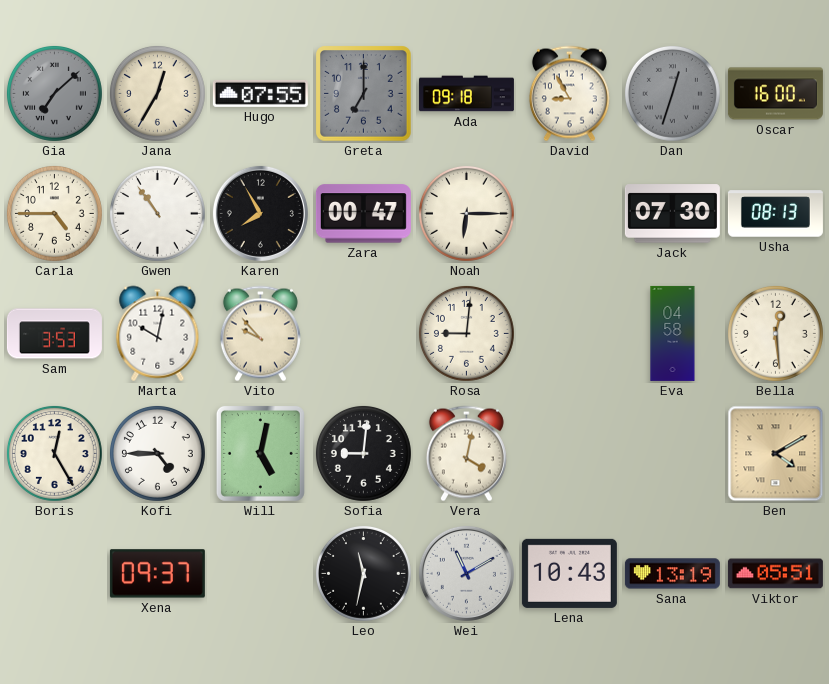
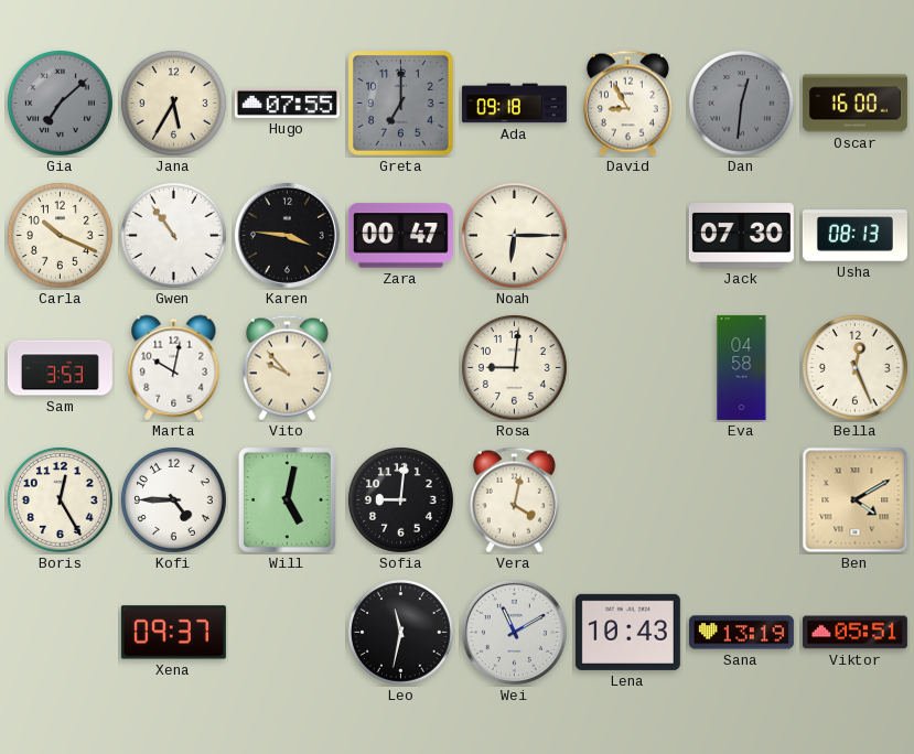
Jana: 12:35 -> 5:35 (173, 103)
Dan: 12:33 -> 12:31 (741, 103)
Carla: 4:45 -> 10:19 (60, 235)
Karen: 7:55 -> 3:46 (287, 235)
Bella: 12:29 -> 12:26 (854, 367)
